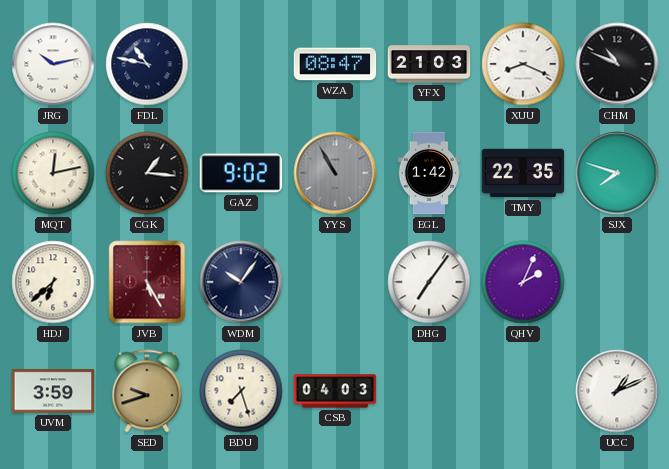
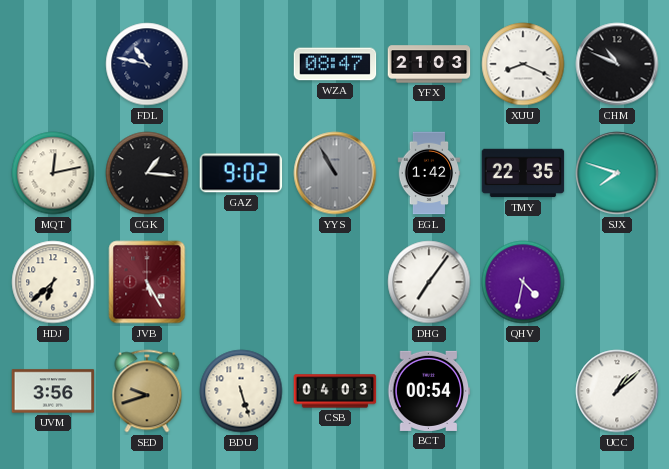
JRG: 10:13 -> none (53, 64)
WDM: 10:06 -> none (241, 282)
QHV: 2:04 -> 4:32 (523, 282)
UVM: 3:59 -> 3:56 (53, 391)
BDU: 7:27 -> 5:27 (241, 391)
BCT: none -> 00:54 (429, 391)
UCC: 1:11 -> 1:08 (617, 391)
